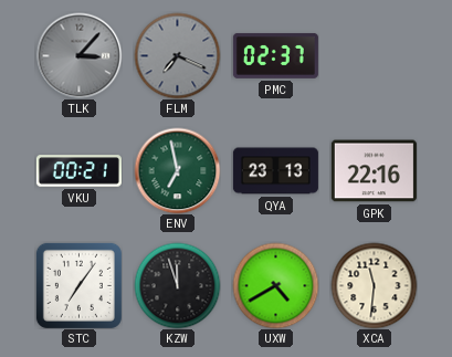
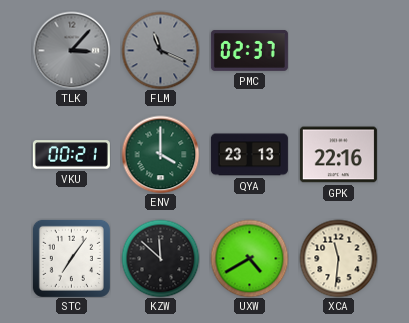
FLM: 7:19 -> 11:19 (160, 50)
ENV: 6:58 -> 4:00 (160, 154)
KZW: 11:57 -> 11:52 (160, 258)
